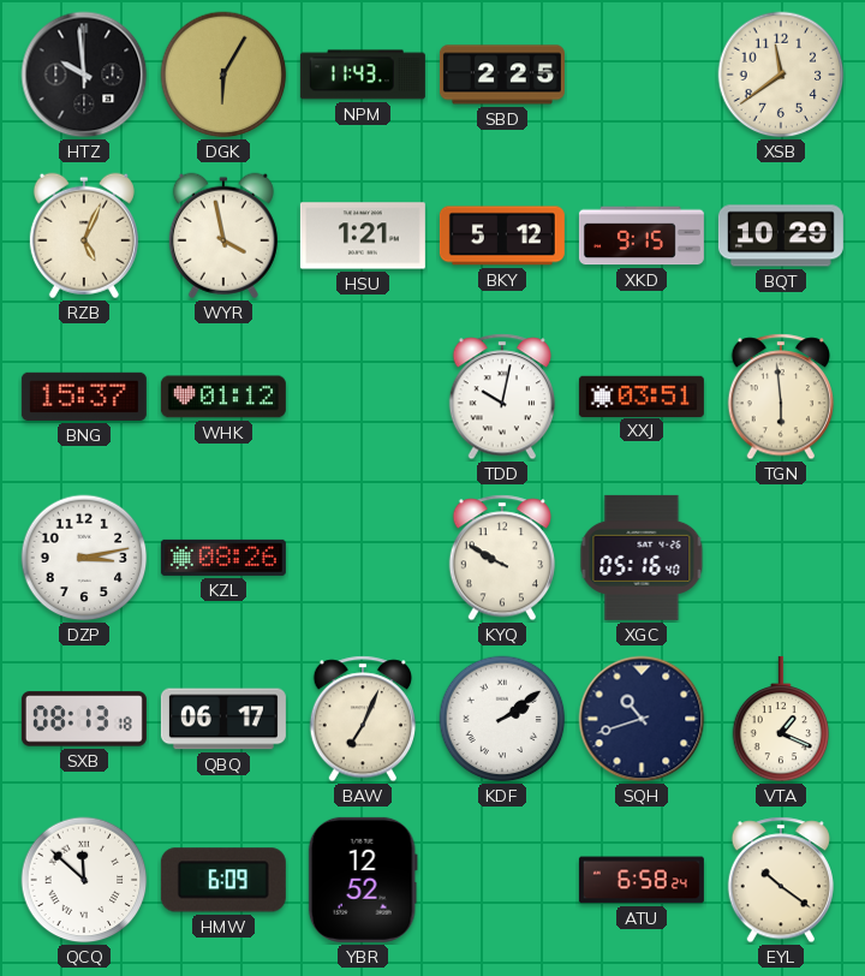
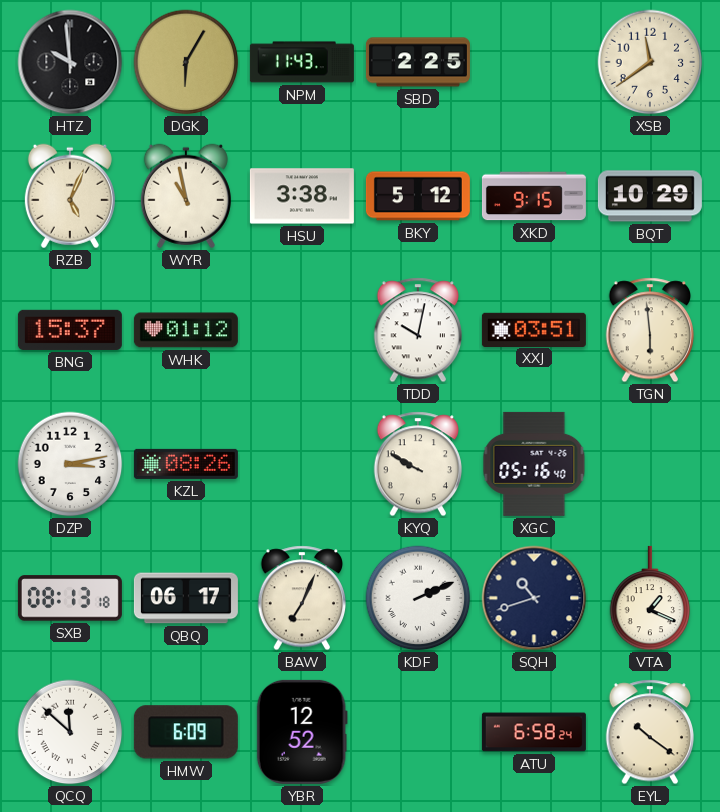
WYR: 3:58 -> 10:58 (186, 196)
HSU: 1:21 -> 3:38 (302, 196)
KDF: 2:09 -> 2:11 (418, 598)
